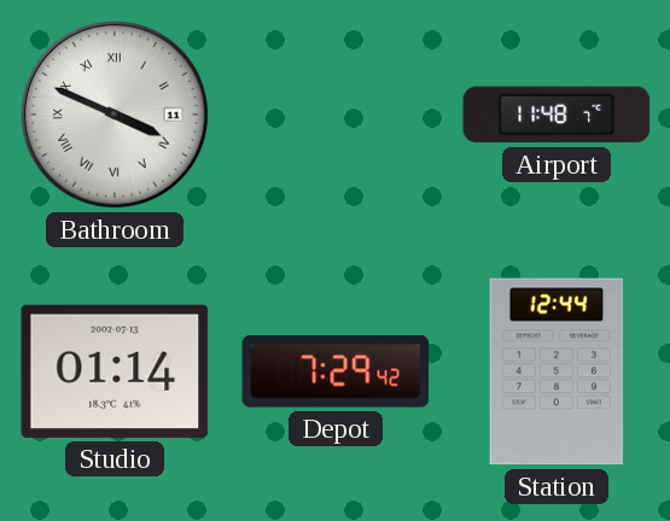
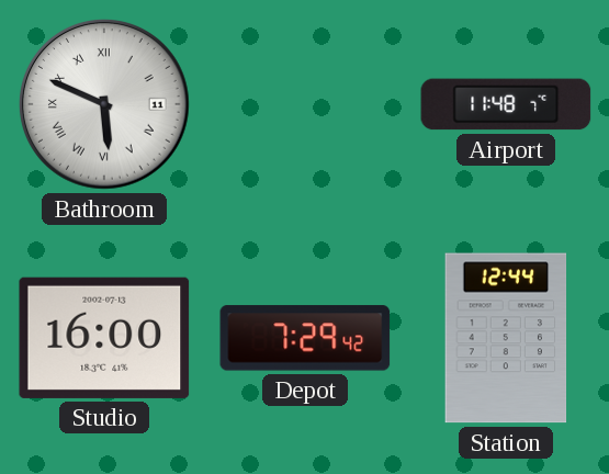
Bathroom: 3:49 -> 5:49 (105, 105)
Studio: 01:14 -> 16:00 (104, 338)
